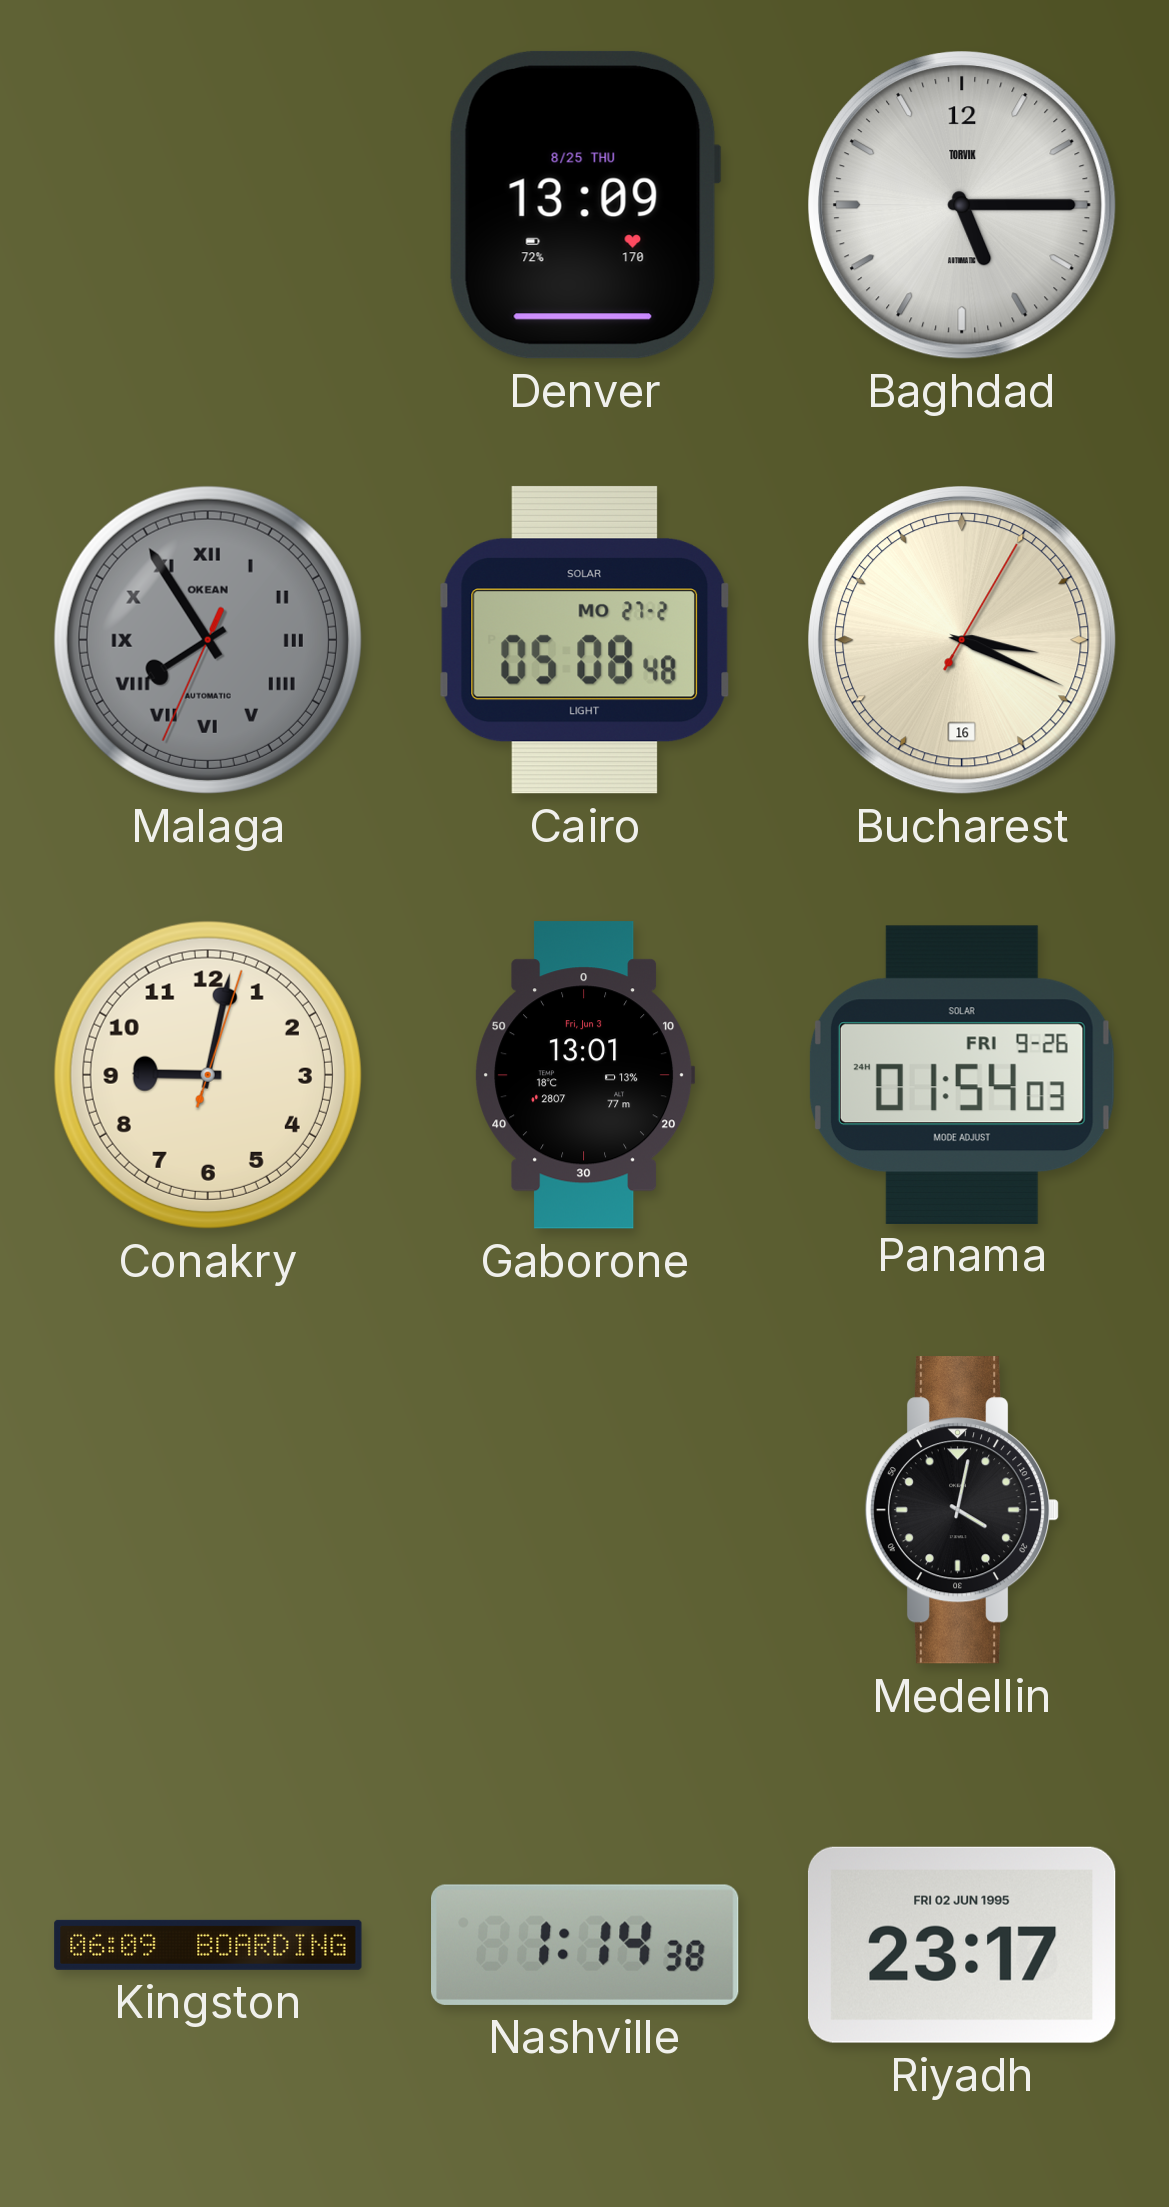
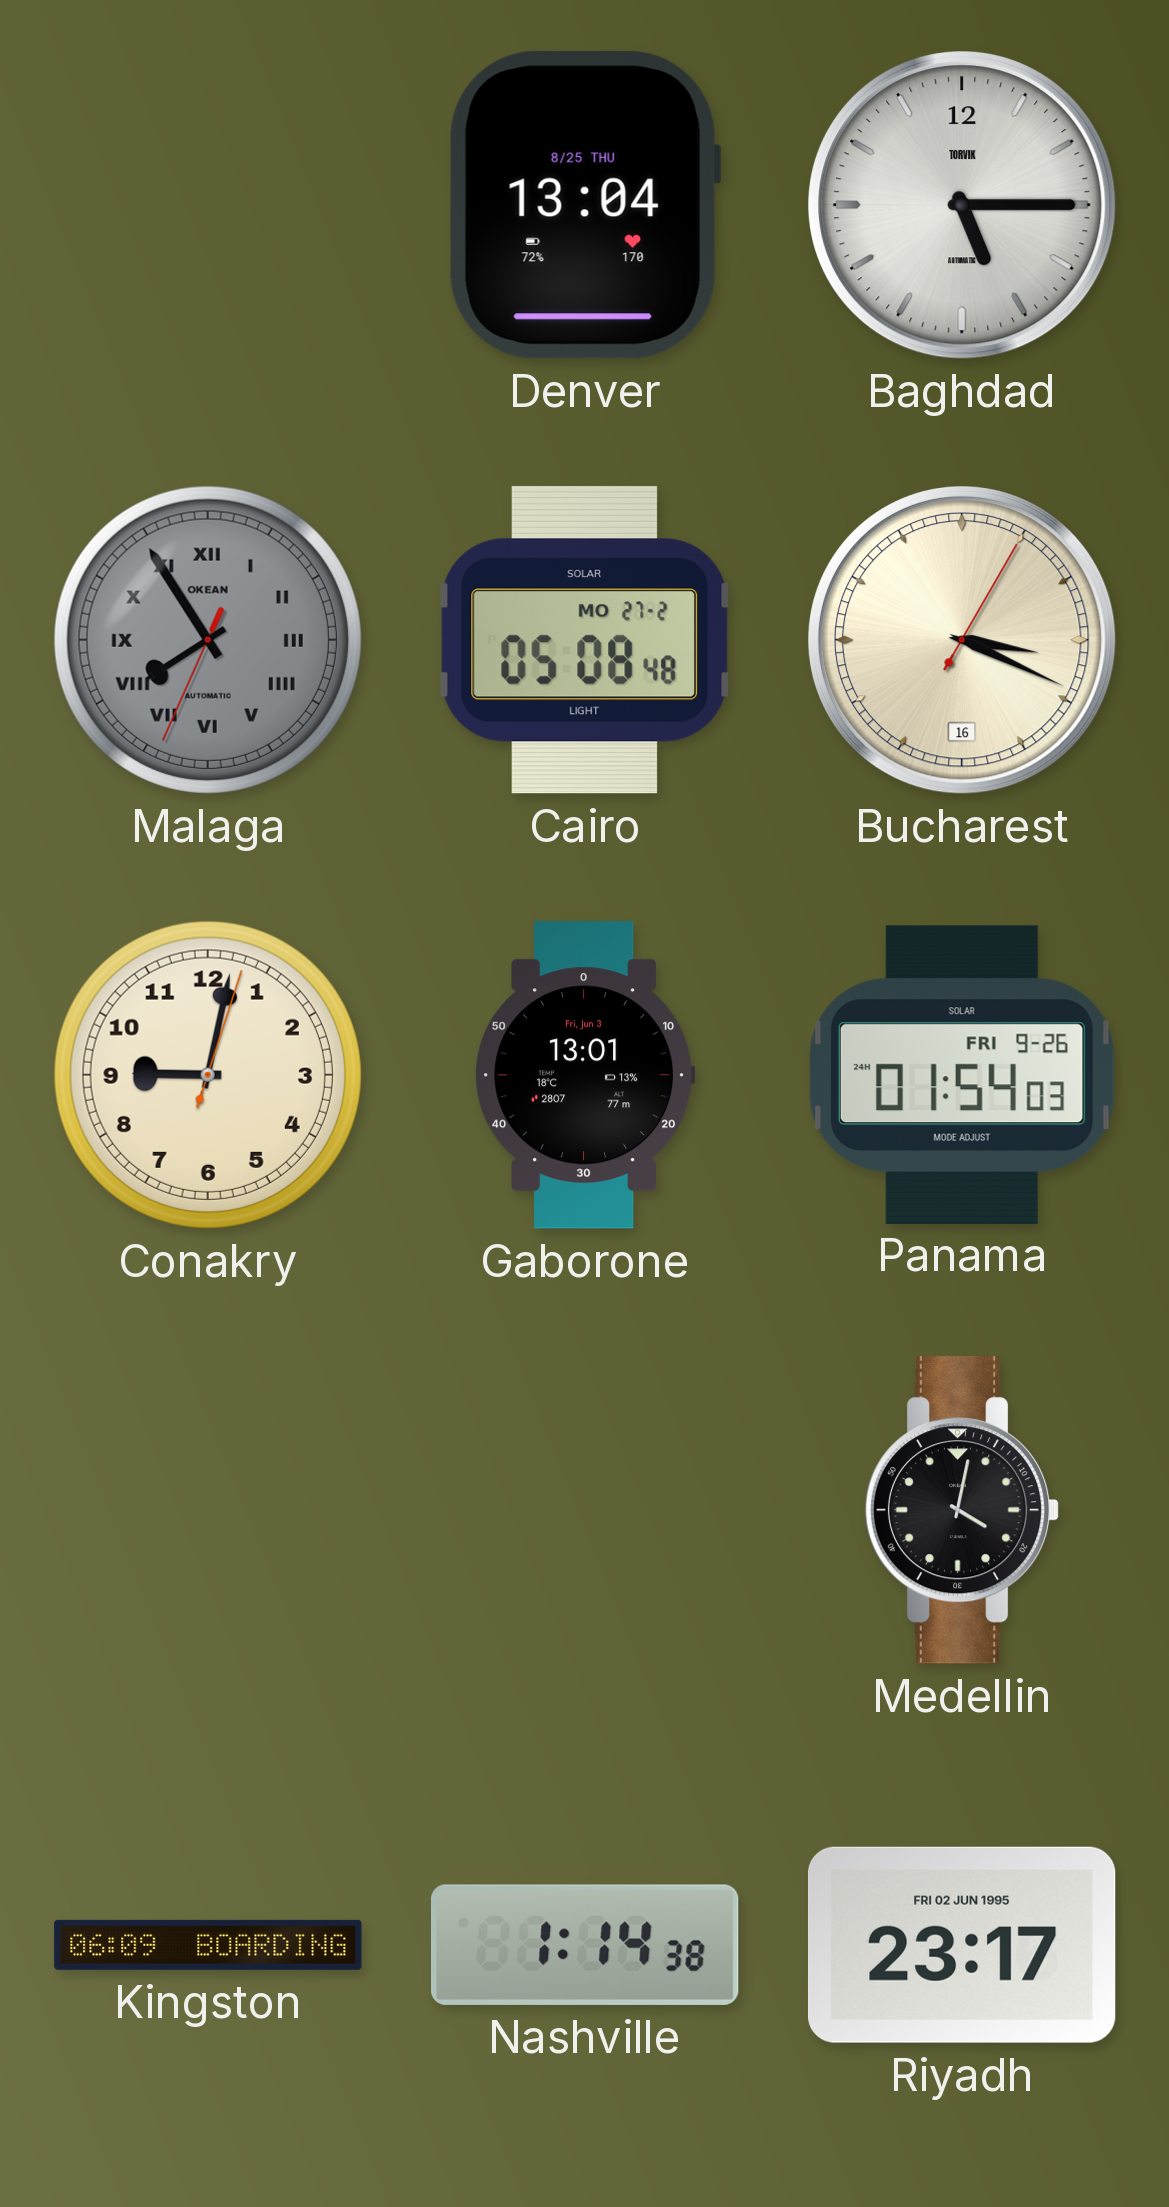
Denver: 13:09 -> 13:04 (585, 205)
